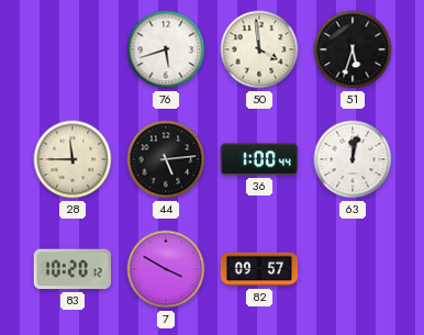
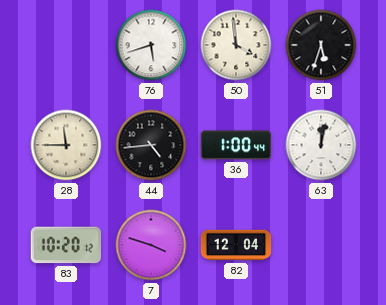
44: 5:14 -> 4:44 (151, 145)
7: 3:50 -> 3:48 (151, 245)
82: 09:57 -> 12:04 (236, 245)
